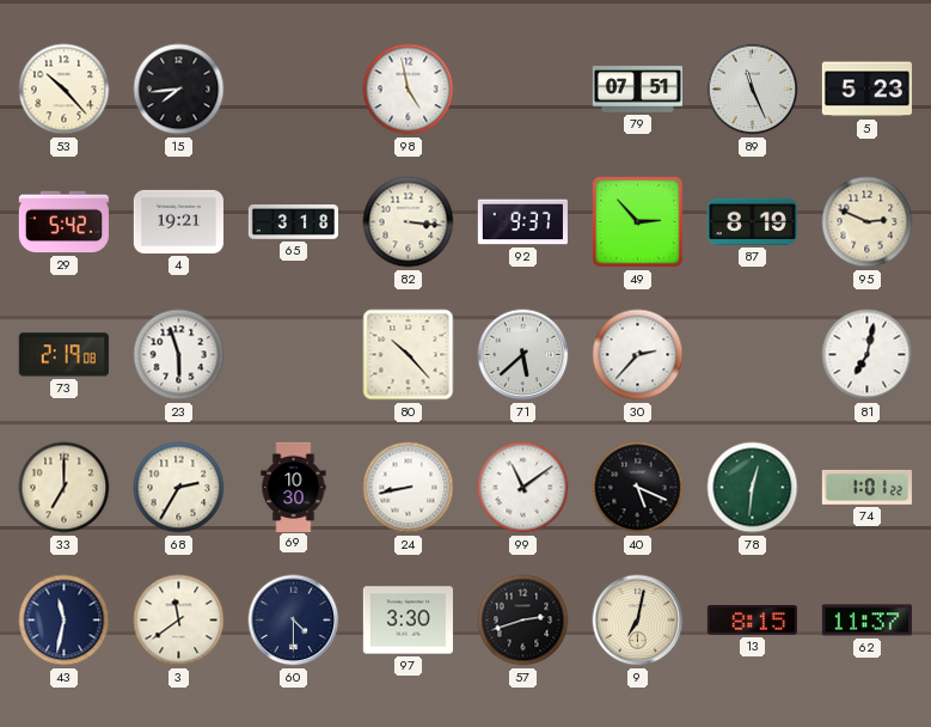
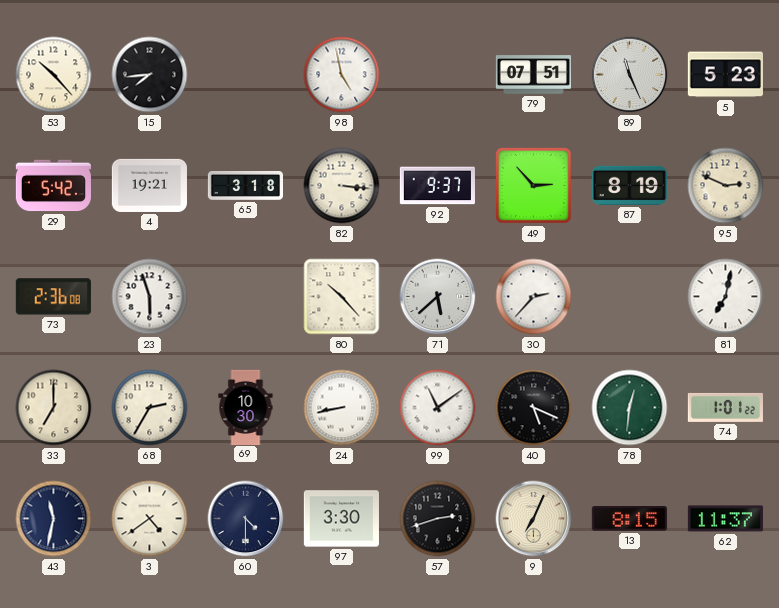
73: 2:19 -> 2:36 (53, 297)
3: 11:39 -> 4:39 (150, 519)
9: 7:02 -> 7:04 (534, 519)
